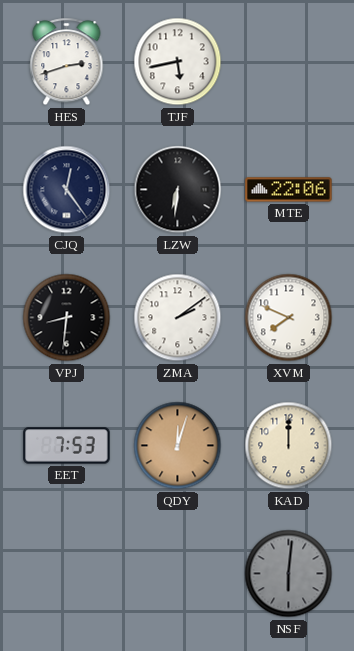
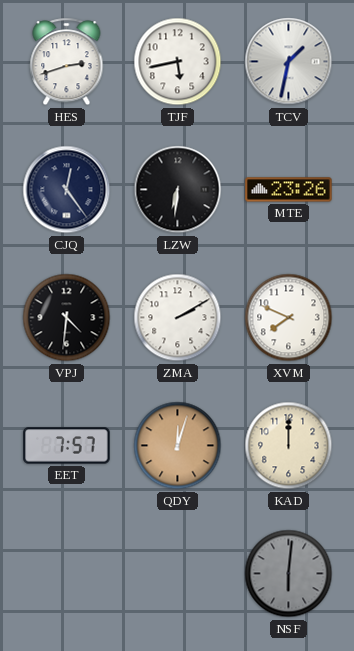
TCV: none -> 1:32 (289, 62)
MTE: 22:06 -> 23:26 (289, 190)
VPJ: 8:31 -> 4:31 (67, 318)
ZMA: 2:09 -> 2:10 (178, 318)
EET: 7:53 -> 7:57 (67, 446)
